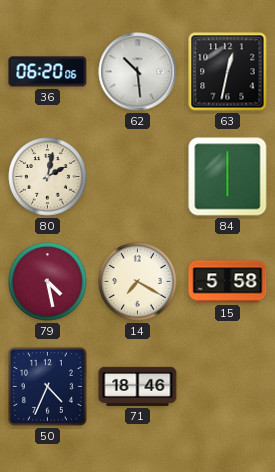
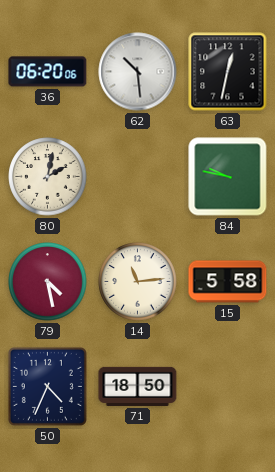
84: 6:00 -> 9:47 (228, 177)
14: 7:20 -> 11:14 (138, 282)
71: 18:46 -> 18:50 (138, 386)
